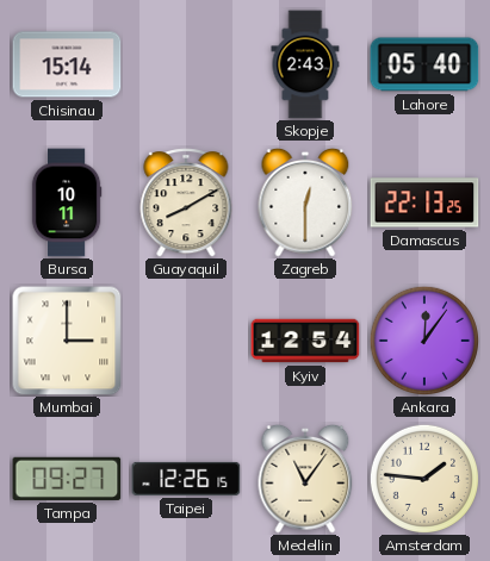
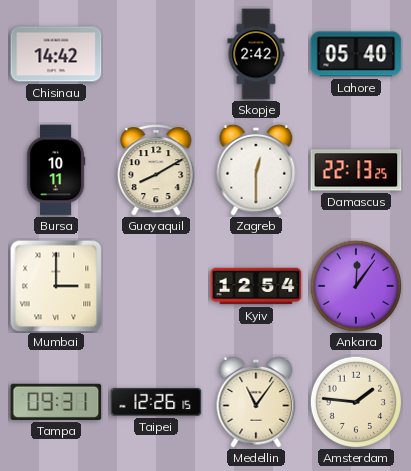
Chisinau: 15:14 -> 14:42 (56, 54)
Skopje: 2:43 -> 2:42 (256, 54)
Tampa: 09:27 -> 09:31 (56, 402)
